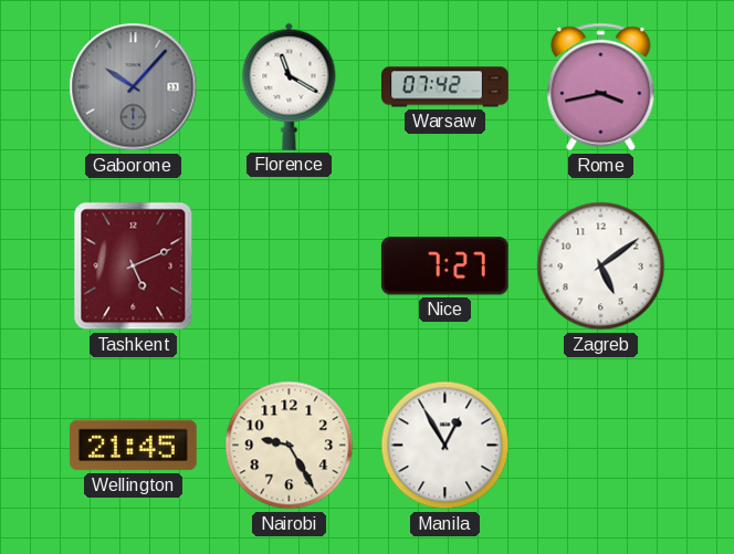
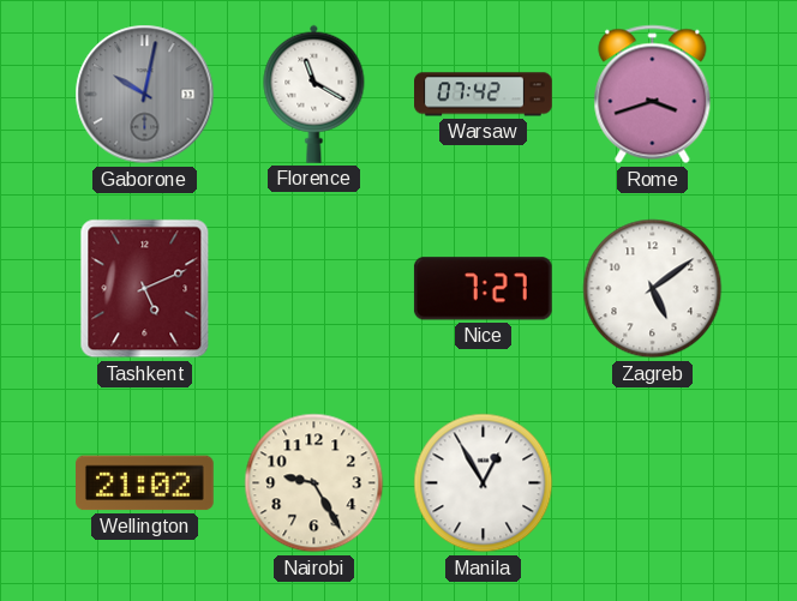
Gaborone: 10:07 -> 10:02 (145, 95)
Rome: 3:43 -> 3:42 (653, 95)
Wellington: 21:45 -> 21:02 (145, 483)
